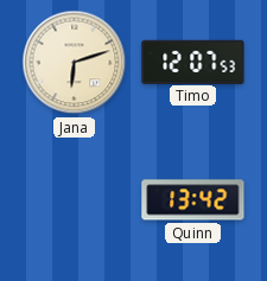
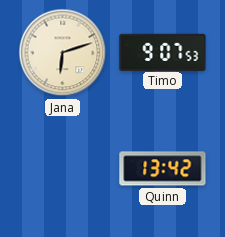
Timo: 12:07 -> 9:07 (163, 52)
